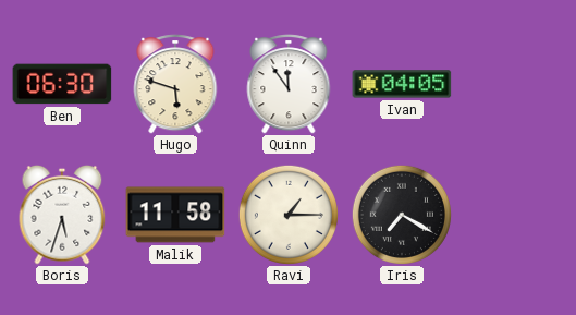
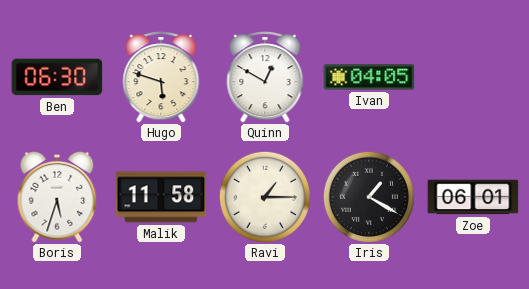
Quinn: 11:54 -> 12:50 (265, 77)
Iris: 7:20 -> 1:20 (369, 197)
Zoe: none -> 06:01 (473, 197)
